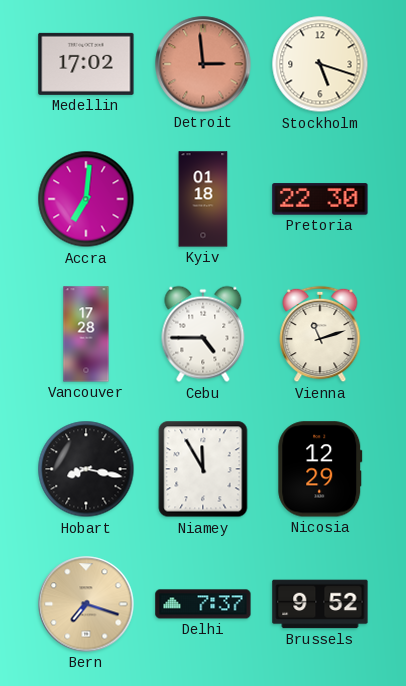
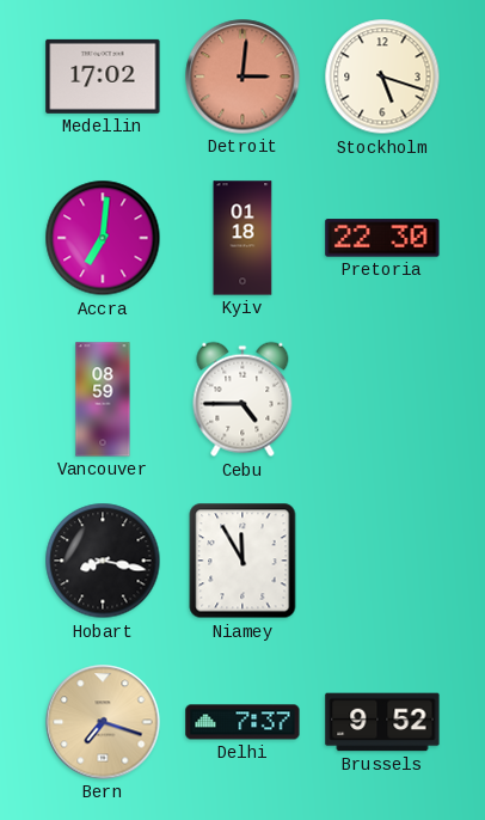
Detroit: 2:59 -> 3:01 (242, 77)
Vancouver: 17:28 -> 08:59 (103, 399)
Vienna: 11:12 -> none (320, 334)
Nicosia: 12:29 -> none (320, 469)
